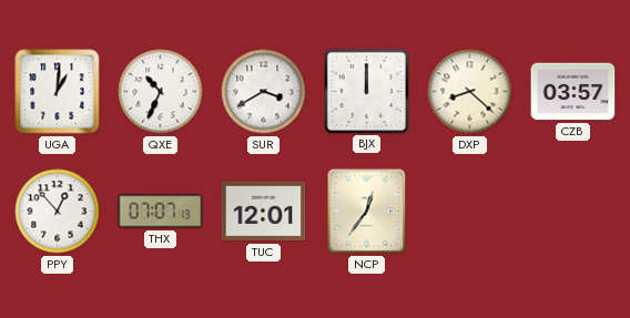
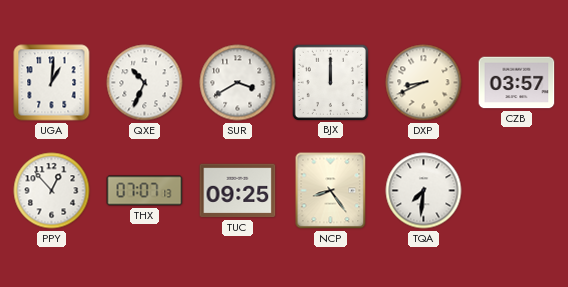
DXP: 8:22 -> 8:41 (424, 83)
TUC: 12:01 -> 09:25 (238, 191)
NCP: 12:36 -> 8:24 (331, 191)
TQA: none -> 7:31 (424, 191)
